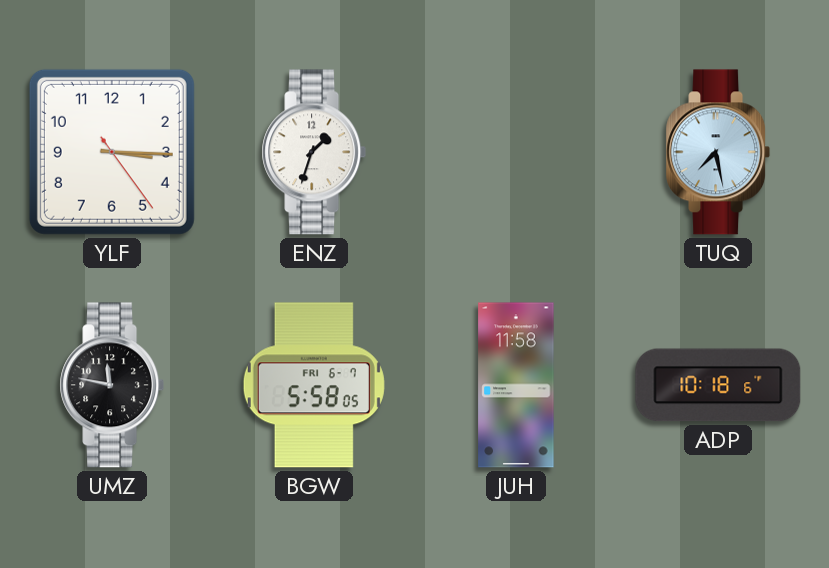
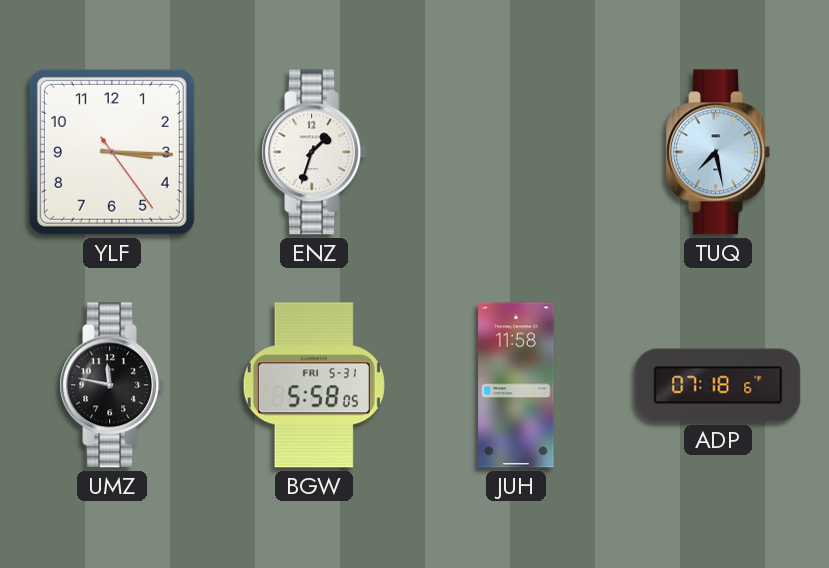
BGW date: FRI 6-7 -> FRI 5-31 (314, 385)
ADP: 10:18 -> 07:18 (718, 385)
